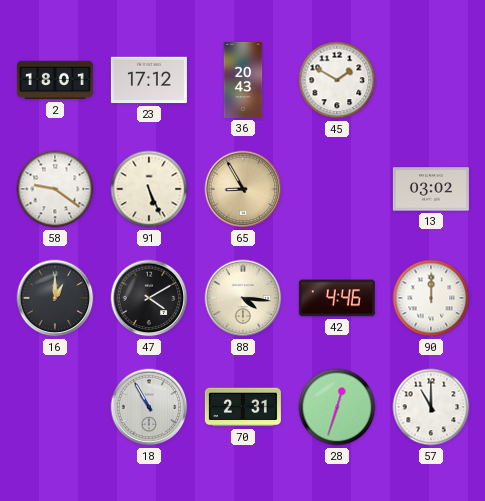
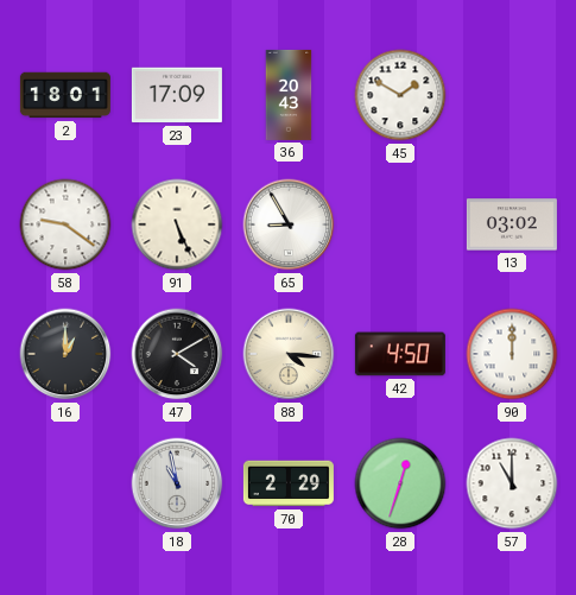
23: 17:12 -> 17:09 (177, 95)
65 dial: champagne -> white (289, 224)
42: 4:46 -> 4:50 (400, 354)
18: 10:55 -> 10:58 (177, 483)
70: 2:31 -> 2:29 (289, 483)
